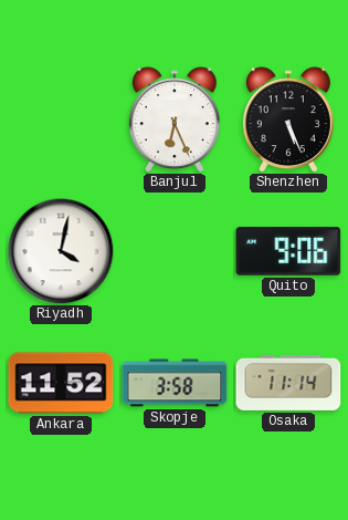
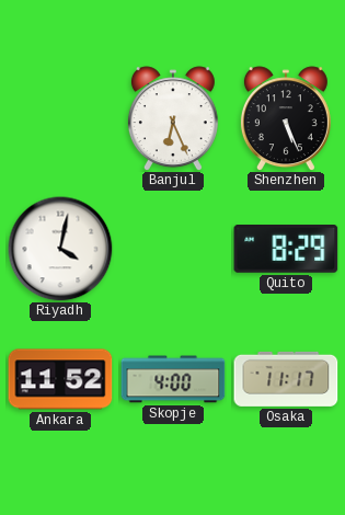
Quito: 9:06 -> 8:29 (286, 249)
Skopje: 3:58 -> 4:00 (173, 379)
Osaka: 11:14 -> 11:17 (286, 379)
